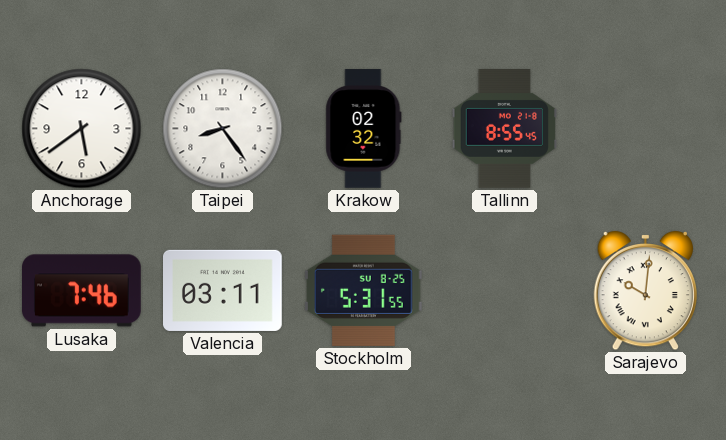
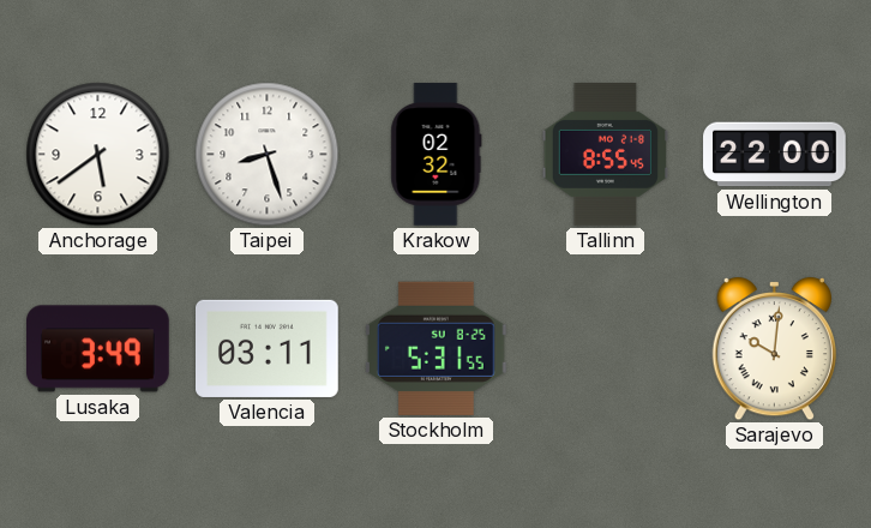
Taipei: 8:24 -> 8:27 (268, 155)
Wellington: none -> 22:00 (775, 155)
Lusaka: 7:46 -> 3:49 (98, 349)
